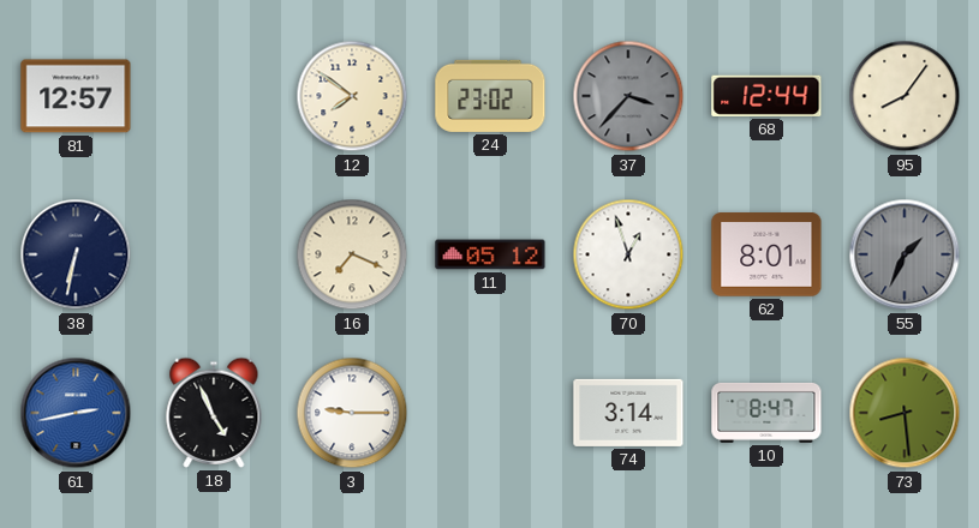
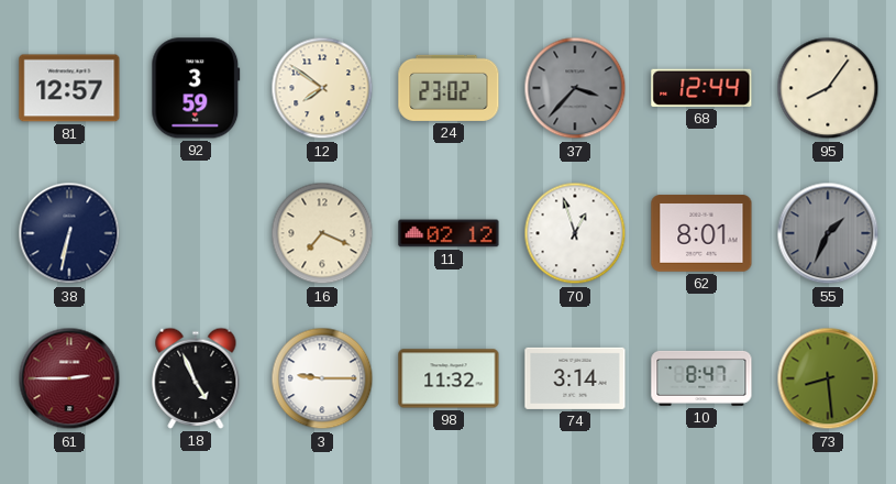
92: none -> 3:59 (196, 88)
11: 05:12 -> 02:12 (449, 233)
61: 2:43 -> 2:45 (69, 378)
61 dial: blue -> burgundy (69, 378)
98: none -> 11:32 (449, 378)
